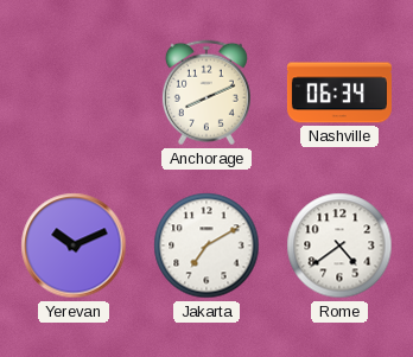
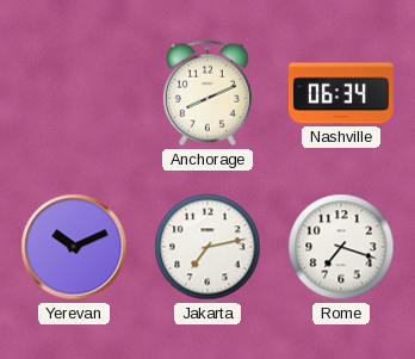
Jakarta: 7:10 -> 7:13 (207, 247)
Rome: 4:39 -> 7:18 (341, 247)
